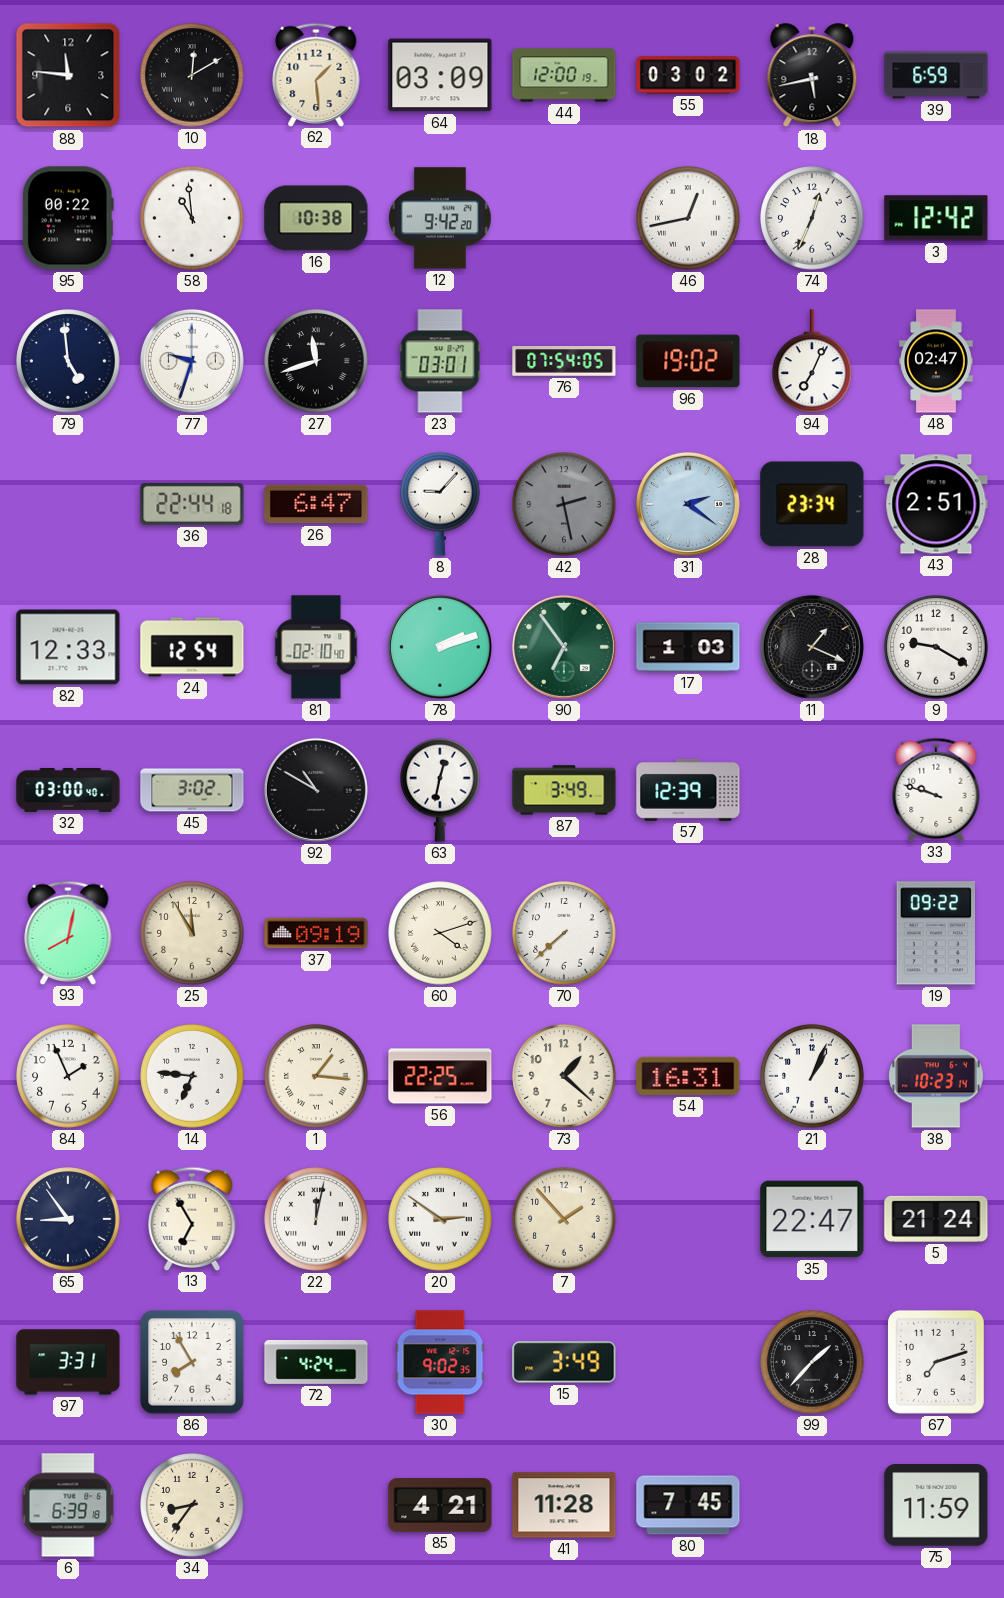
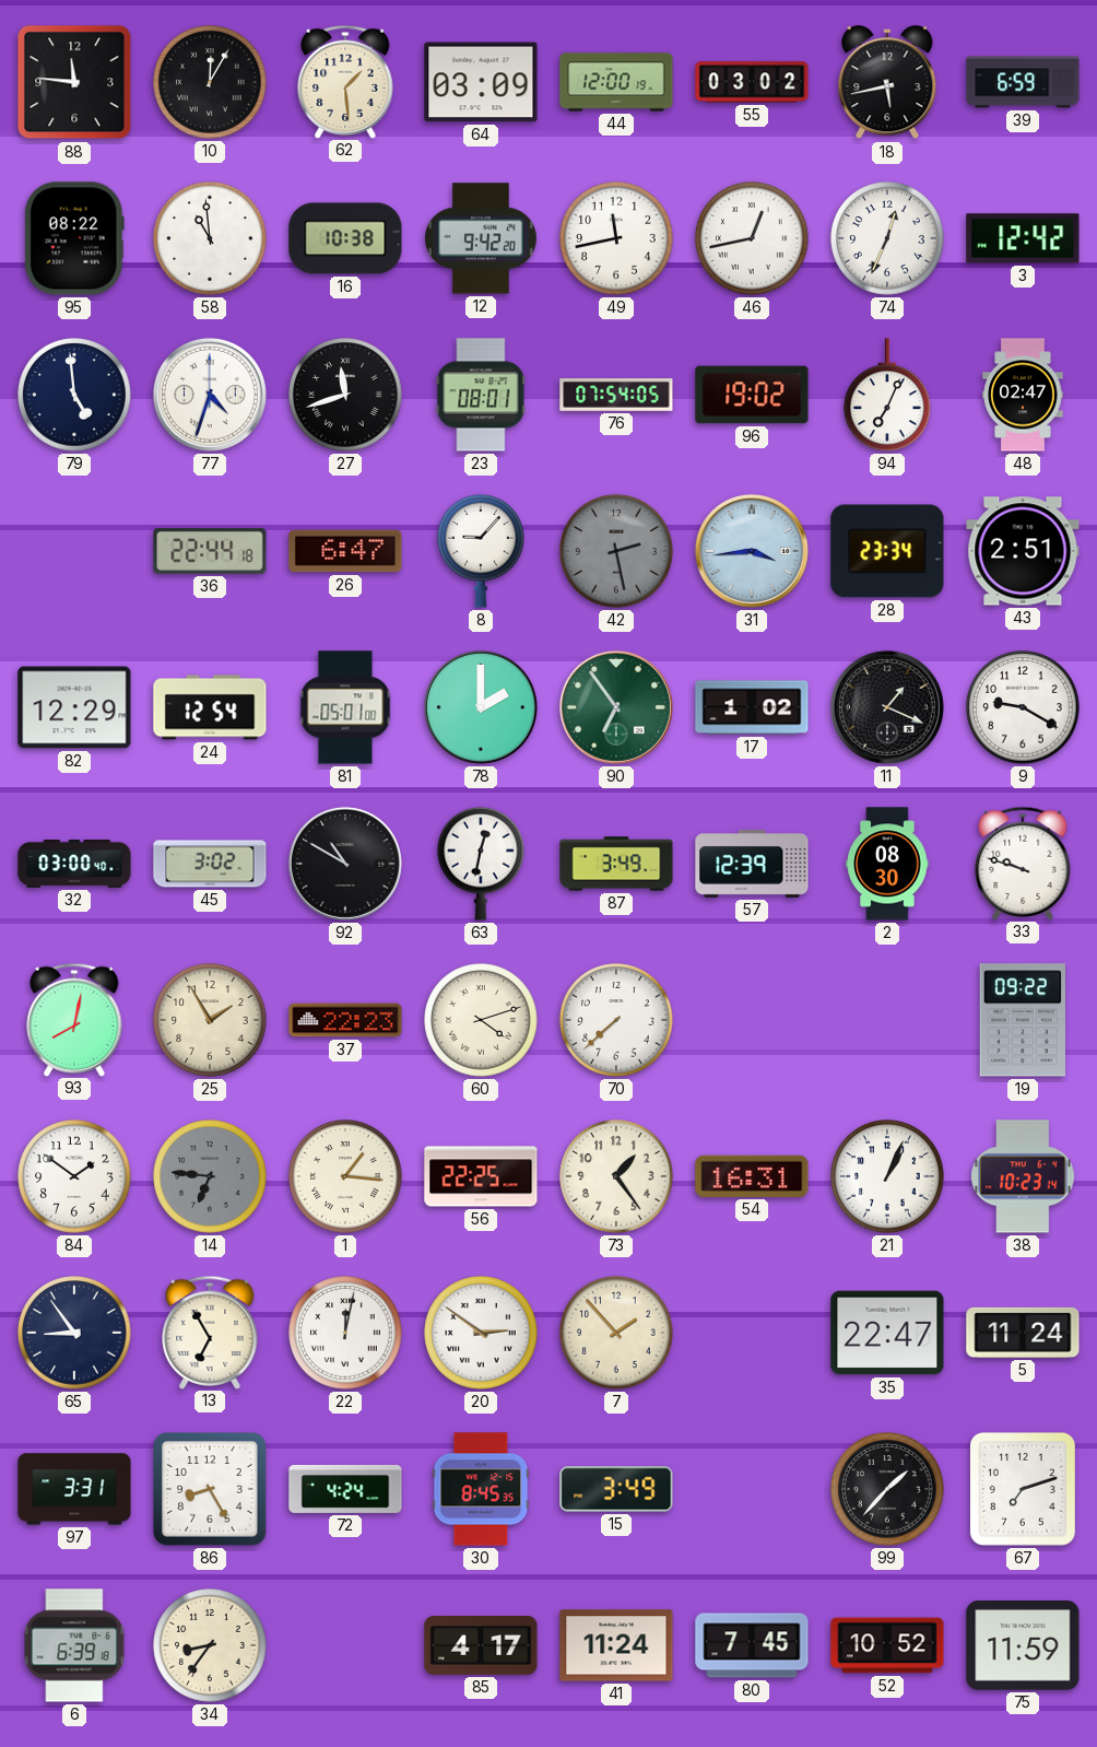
10: 12:10 -> 12:05 (210, 82)
95: 00:22 -> 08:22 (74, 238)
49: none -> 11:43 (616, 238)
77: 9:33 -> 4:33 (210, 395)
23: 03:01 -> 08:01 (481, 395)
31: 2:21 -> 3:44 (752, 551)
82: 12:33 -> 12:29 (74, 707)
81: 02:10 -> 05:01 (345, 707)
78: 2:12 -> 2:00 (481, 707)
17: 1:03 -> 1:02 (752, 707)
2: none -> 08:30 (887, 864)
25: 11:55 -> 1:55 (210, 1020)
37: 09:19 -> 22:23 (345, 1020)
84: 1:56 -> 1:51 (74, 1176)
14 dial: white -> grey (210, 1176)
73: 1:22 -> 1:24 (616, 1176)
5: 21:24 -> 11:24 (1023, 1333)
86: 7:55 -> 8:25 (210, 1489)
30: 9:02 -> 8:45 (481, 1489)
85: 4:21 -> 4:17 (481, 1645)
41: 11:28 -> 11:24 (616, 1645)
52: none -> 10:52 (887, 1645)
